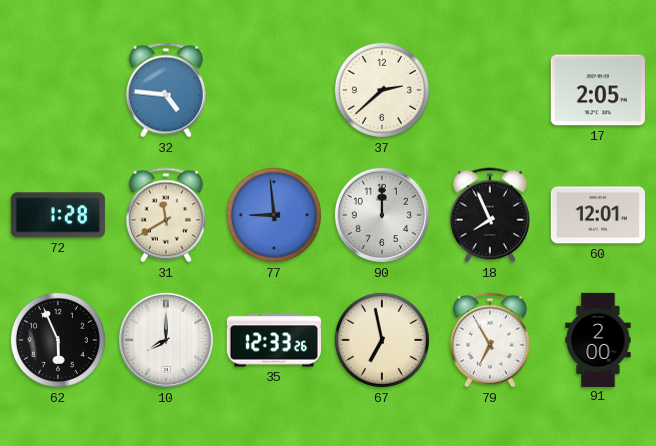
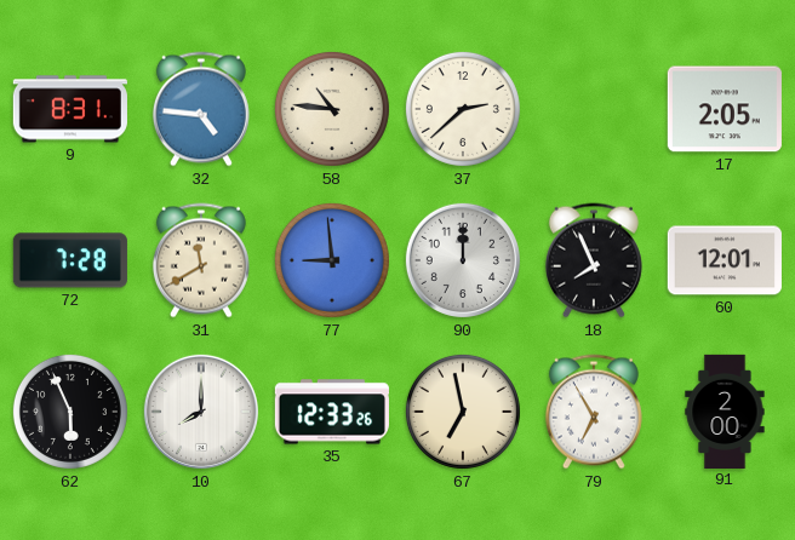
9: none -> 8:31 (70, 109)
58: none -> 10:46 (332, 109)
72: 1:28 -> 7:28 (70, 260)
